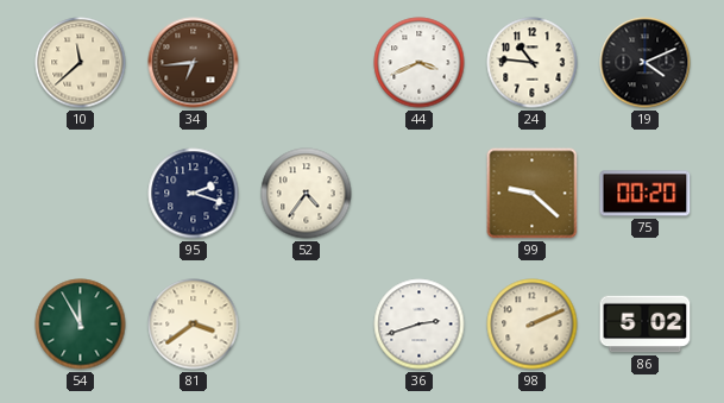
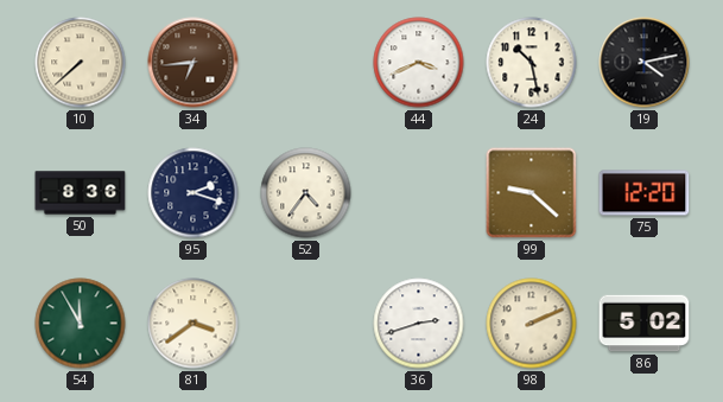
10: 11:38 -> 7:38 (81, 63)
24: 10:46 -> 10:28 (532, 63)
19: 4:11 -> 4:13 (645, 63)
50: none -> 8:36 (81, 193)
75: 00:20 -> 12:20 (645, 193)
